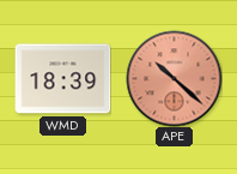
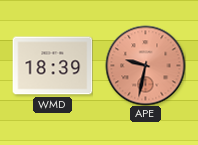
APE: 10:22 -> 9:32 (145, 65)
